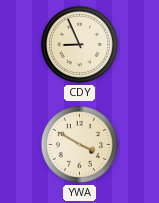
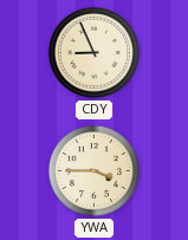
YWA: 3:50 -> 3:45 (93, 170)
